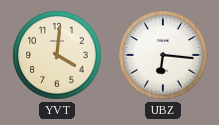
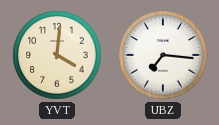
UBZ: 6:16 -> 7:16 (163, 55)
